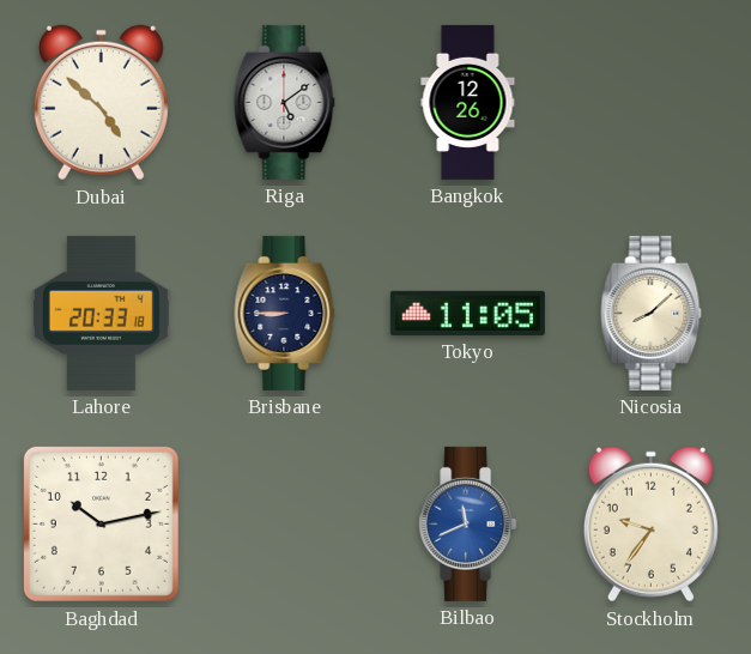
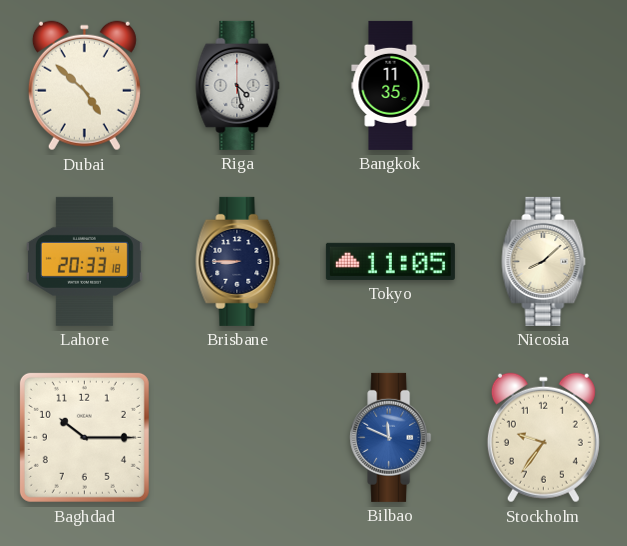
Riga: 5:09 -> 4:28 (238, 85)
Bangkok: 12:26 -> 11:35 (391, 85)
Baghdad: 10:13 -> 10:15 (84, 437)
Bilbao: 11:41 -> 11:49 (391, 437)
